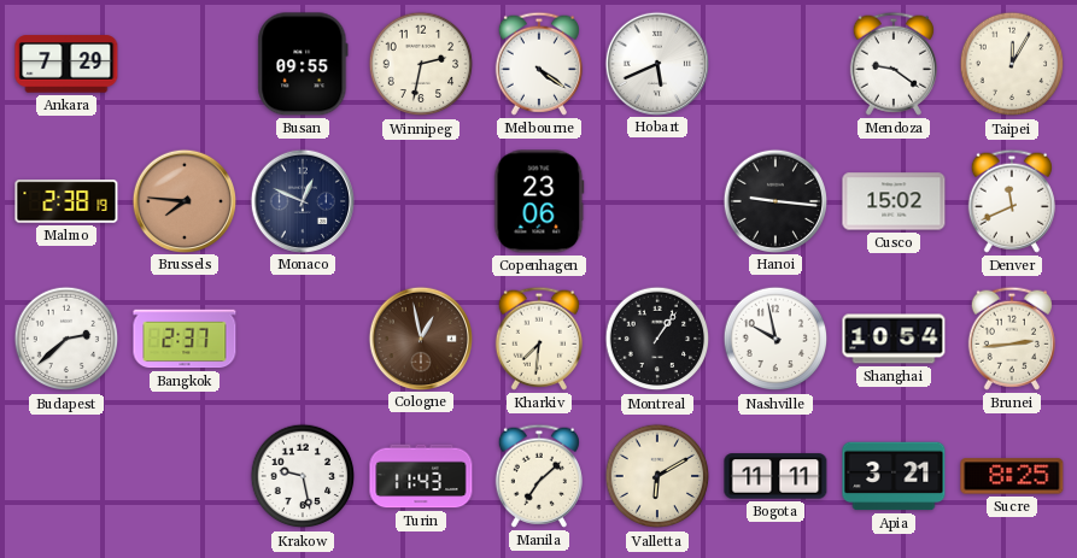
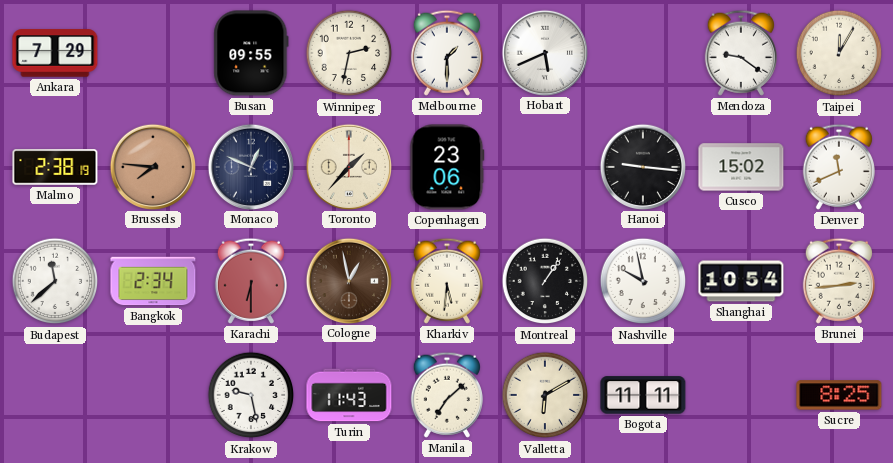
Melbourne: 4:21 -> 1:30 (447, 53)
Toronto: none -> 1:37 (348, 166)
Budapest: 2:38 -> 11:38 (55, 281)
Bangkok: 2:37 -> 2:34 (153, 281)
Karachi: none -> 6:30 (251, 281)
Kharkiv: 7:31 -> 5:31 (447, 281)
Apia: 3:21 -> none (894, 476)
